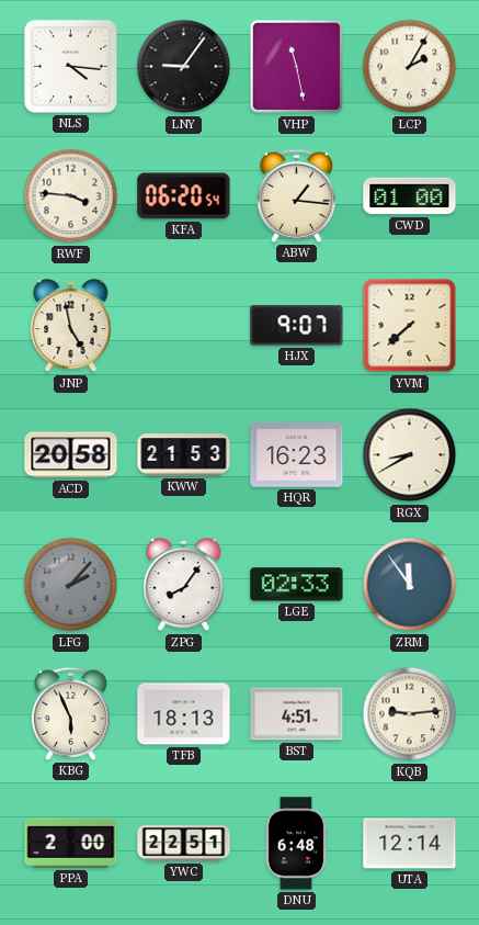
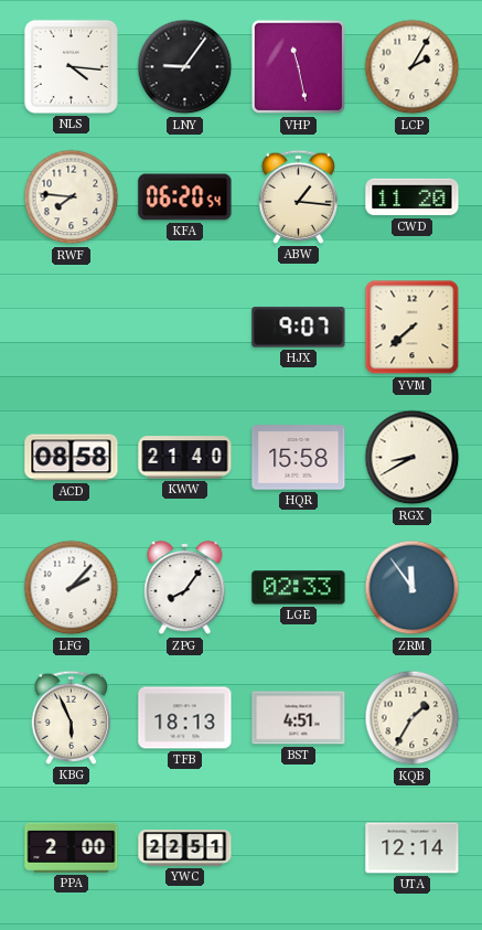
RWF: 3:46 -> 7:46 (72, 197)
CWD: 01:00 -> 11:20 (413, 197)
JNP: 4:58 -> none (71, 326)
ACD: 20:58 -> 08:58 (72, 458)
KWW: 21:53 -> 21:40 (185, 458)
HQR: 16:23 -> 15:58 (299, 458)
LFG dial: grey -> white (72, 588)
KQB: 9:14 -> 1:35 (413, 718)
DNU: 6:48 -> none (296, 844)
